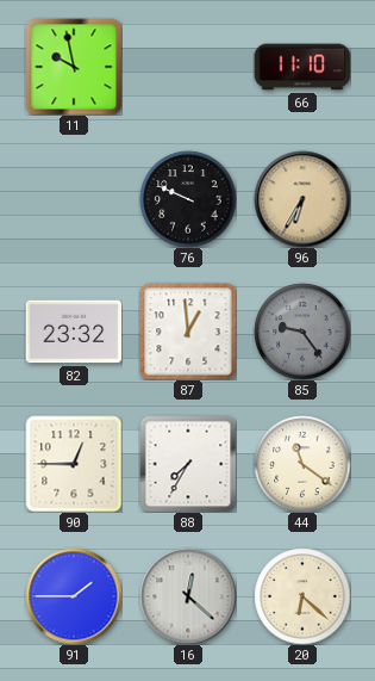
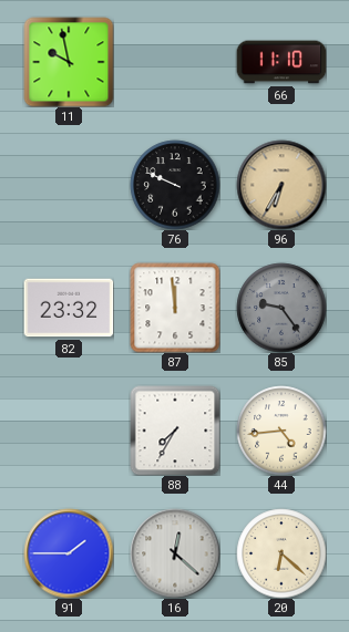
87: 12:59 -> 11:59 (175, 308)
90: 12:45 -> none (74, 464)
44: 11:21 -> 4:44 (281, 431)
